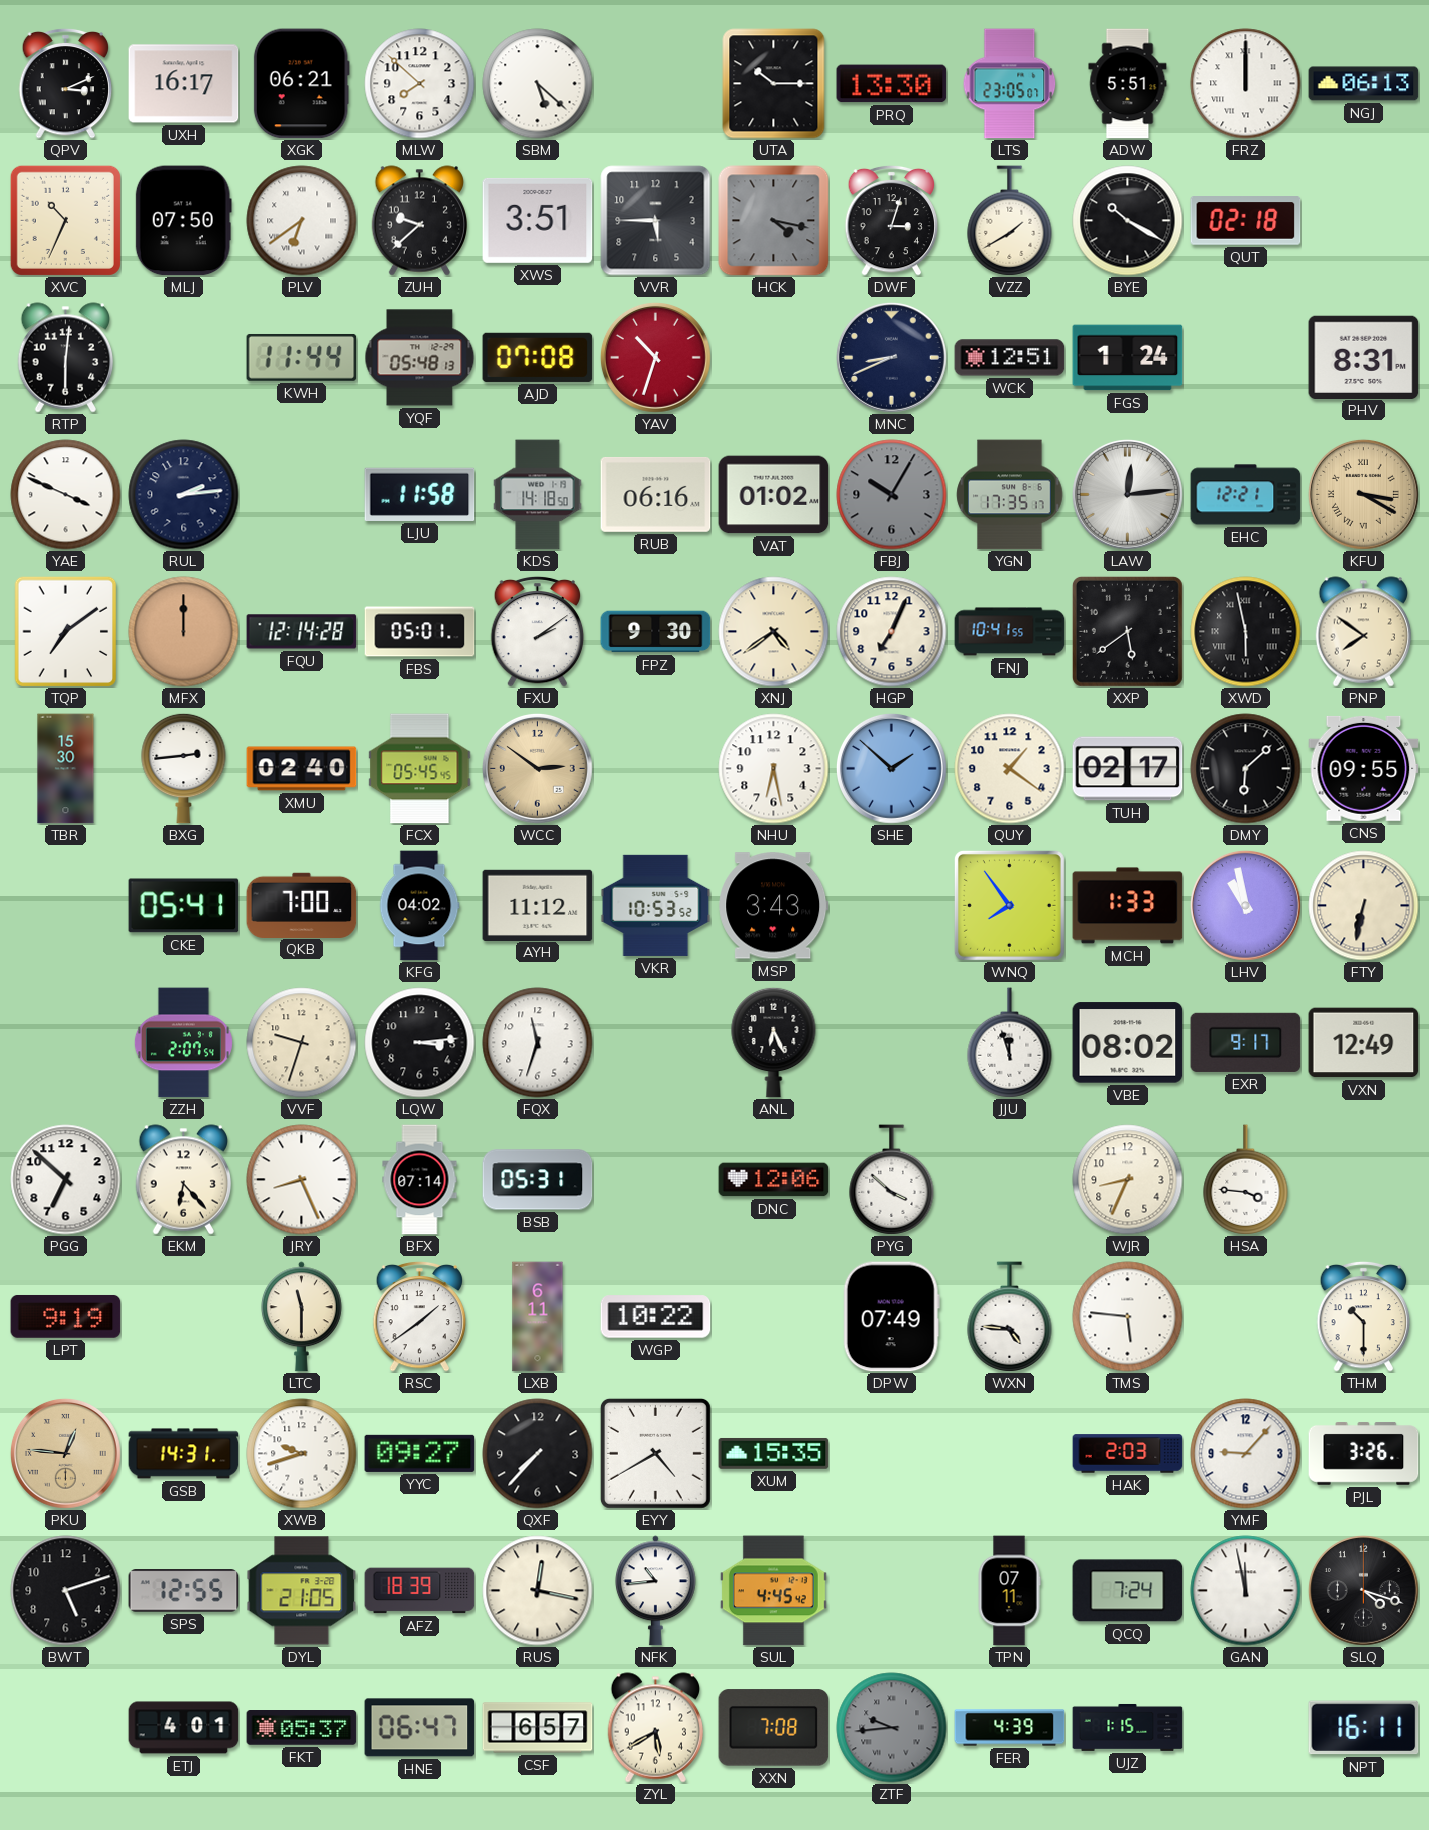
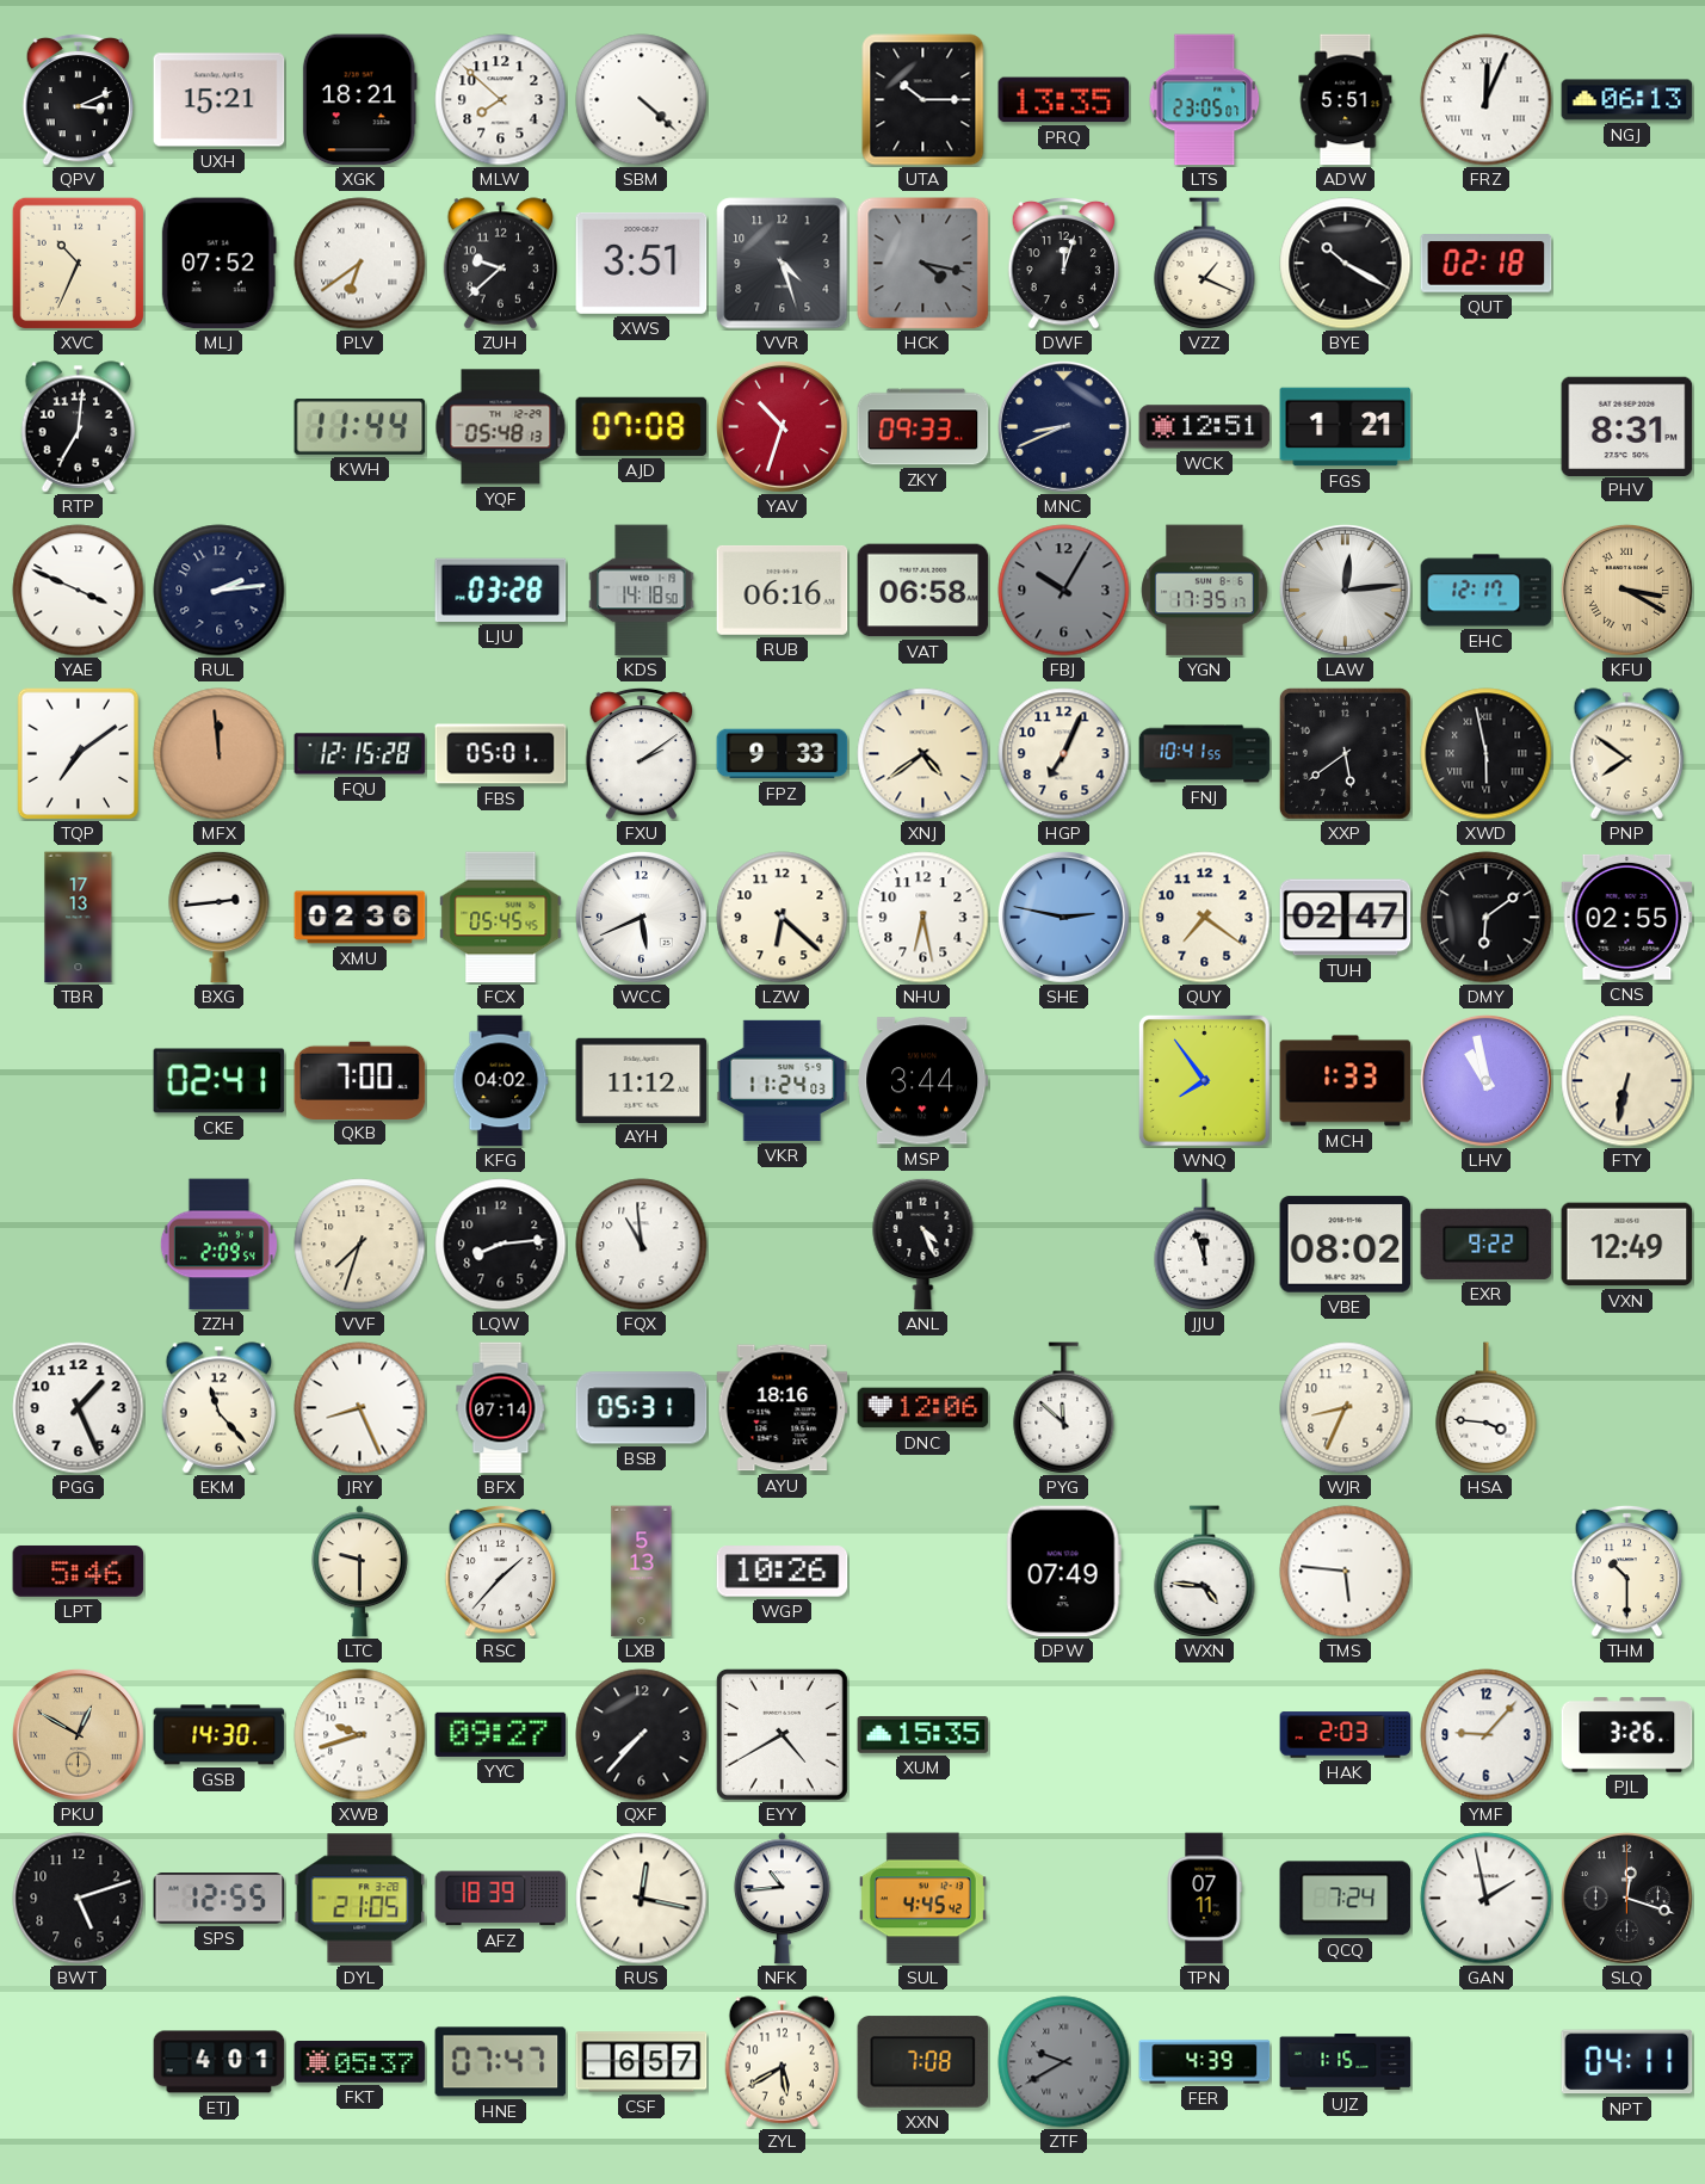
UXH: 16:17 -> 15:21 (220, 100)
XGK: 06:21 -> 18:21 (359, 100)
SBM: 5:22 -> 4:22 (642, 100)
PRQ: 13:30 -> 13:35 (1064, 100)
FRZ: 12:00 -> 12:04 (1487, 100)
MLJ: 07:50 -> 07:52 (218, 264)
VVR: 5:45 -> 4:27 (783, 264)
DWF: 3:03 -> 12:03 (1064, 263)
VZZ: 1:40 -> 1:19 (1205, 264)
RTP: 6:01 -> 7:01 (78, 427)
ZKY: none -> 09:33 (923, 427)
FGS: 1:24 -> 1:21 (1346, 427)
LJU: 11:58 -> 03:28 (501, 590)
VAT: 01:02 -> 06:58 (923, 591)
EHC: 12:21 -> 12:17 (1487, 591)
MFX: 12:00 -> 11:59 (220, 754)
FQU: 12:14 -> 12:15 (360, 754)
FPZ: 9:30 -> 9:33 (783, 754)
TBR: 15:30 -> 17:13 (79, 918)
XMU: 02:40 -> 02:36 (360, 918)
WCC: 2:51 -> 5:41 (641, 917)
WCC dial: champagne -> white (641, 917)
LZW: none -> 6:22 (783, 918)
SHE: 1:52 -> 2:47 (1063, 917)
QUY: 1:21 -> 7:21 (1205, 918)
TUH: 02:17 -> 02:47 (1346, 918)
DMY: 6:08 -> 6:09 (1487, 918)
CNS: 09:55 -> 02:55 (1627, 917)
CKE: 05:41 -> 02:41 (220, 1081)
VKR: 10:53 -> 11:24 (783, 1080)
MSP: 3:43 -> 3:44 (923, 1081)
ZZH: 2:07 -> 2:09 (218, 1245)
VVF: 9:33 -> 7:33 (360, 1245)
LQW: 3:14 -> 8:14 (501, 1245)
FQX: 11:33 -> 10:59 (642, 1245)
ANL: 6:26 -> 4:26 (923, 1244)
EXR: 9:17 -> 9:22 (1487, 1244)
PGG: 6:52 -> 1:26 (79, 1408)
EKM: 6:23 -> 11:23 (218, 1408)
AYU: none -> 18:16 (783, 1408)
PYG: 3:52 -> 11:52 (1064, 1408)
LPT: 9:19 -> 5:46 (79, 1571)
LTC: 11:30 -> 9:30 (359, 1572)
RSC: 1:39 -> 1:37 (501, 1571)
LXB: 6:11 -> 5:13 (642, 1572)
WGP: 10:22 -> 10:26 (783, 1572)
PKU: 12:46 -> 12:50 (78, 1734)
GSB: 14:31 -> 14:30 (220, 1735)
GAN: 11:58 -> 1:58 (1487, 1899)
SLQ: 4:18 -> 12:18 (1626, 1898)
HNE: 06:47 -> 07:47 (501, 2062)
ZTF: 9:44 -> 9:40 (1064, 2062)
NPT: 16:11 -> 04:11 (1627, 2062)
